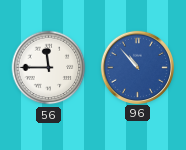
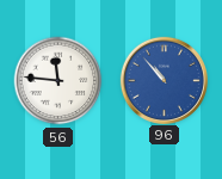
56: 11:45 -> 11:46 (58, 81)
